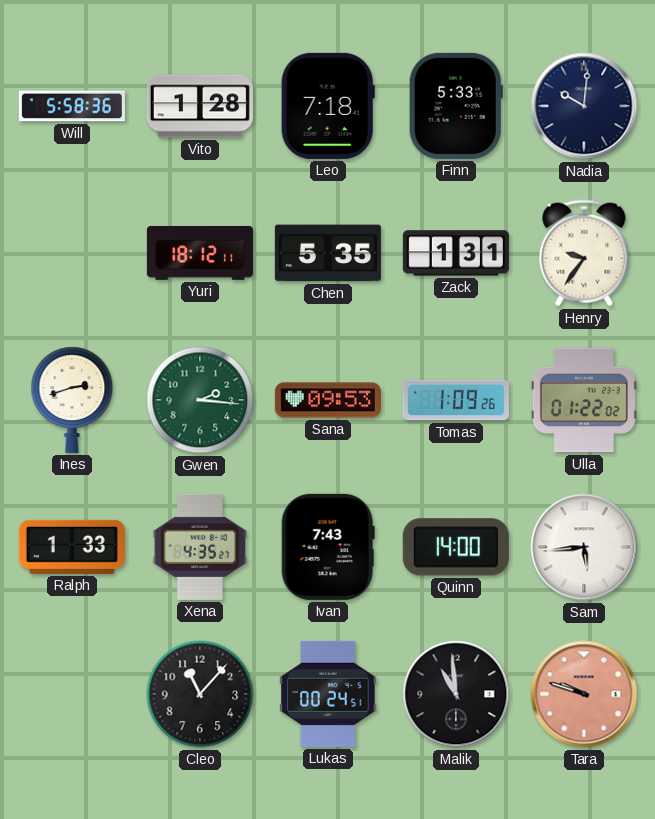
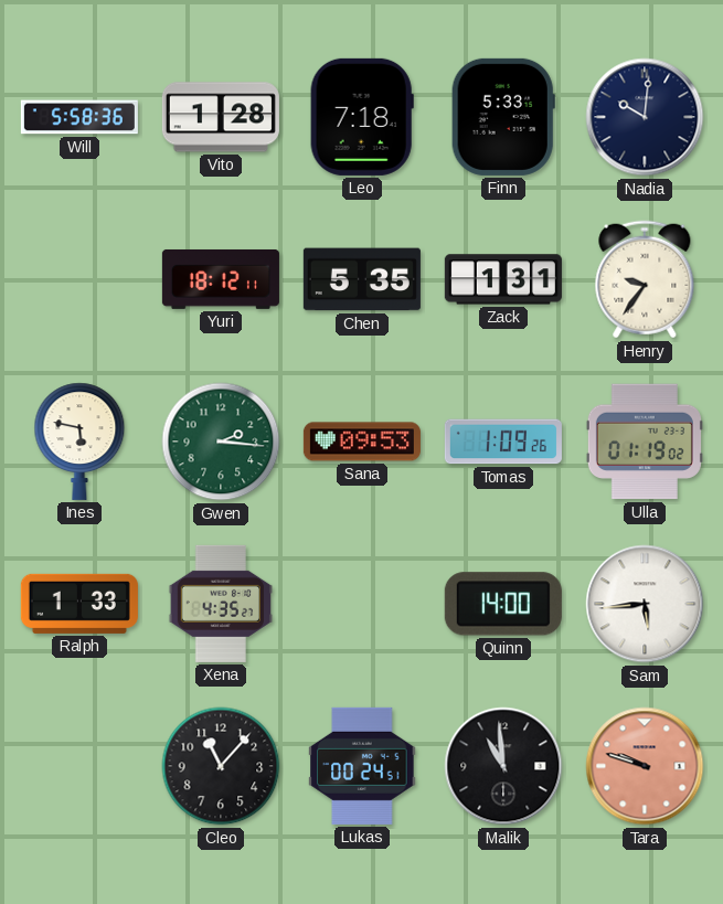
Ines: 2:42 -> 5:47 (79, 442)
Ulla: 01:22 -> 01:19 (645, 442)
Ivan: 7:43 -> none (328, 547)
